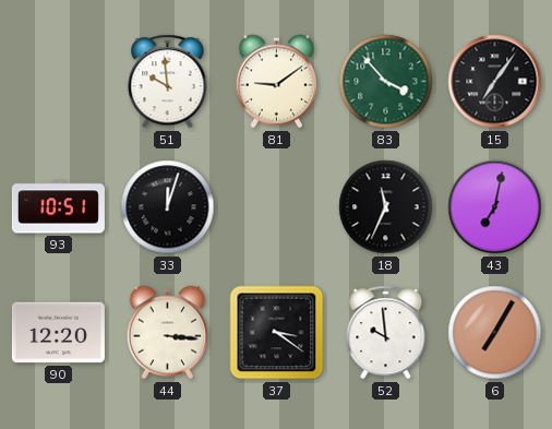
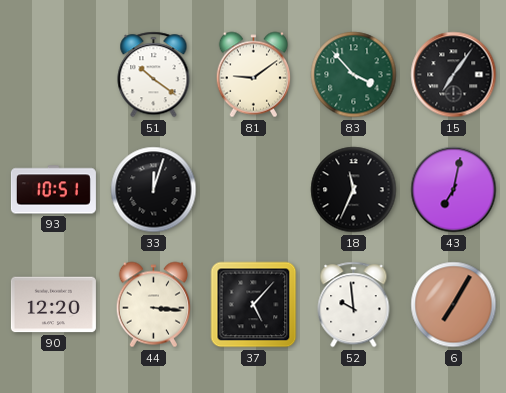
51: 9:59 -> 10:21 (154, 75)
37: 3:21 -> 5:07 (254, 305)
